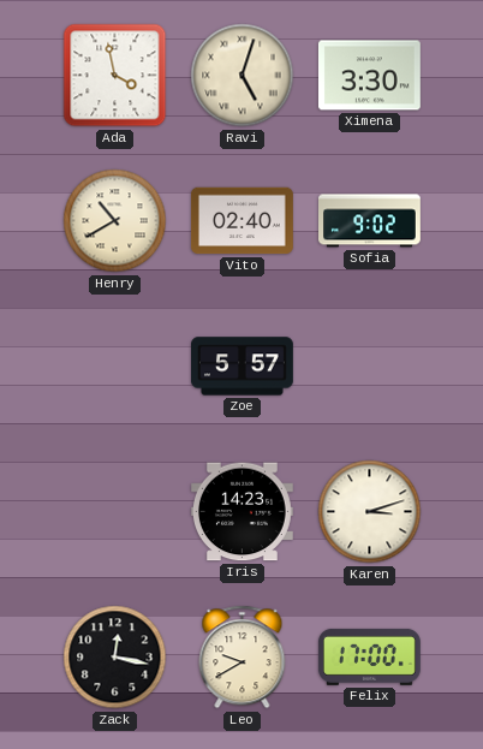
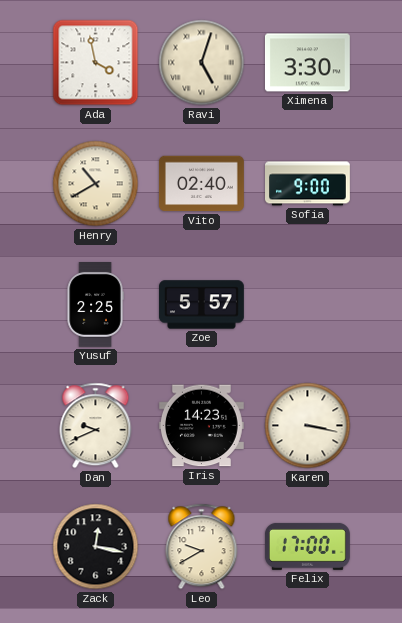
Sofia: 9:02 -> 9:00 (308, 184)
Yusuf: none -> 2:25 (95, 305)
Dan: none -> 9:41 (96, 426)
Karen: 3:12 -> 3:17 (308, 426)
